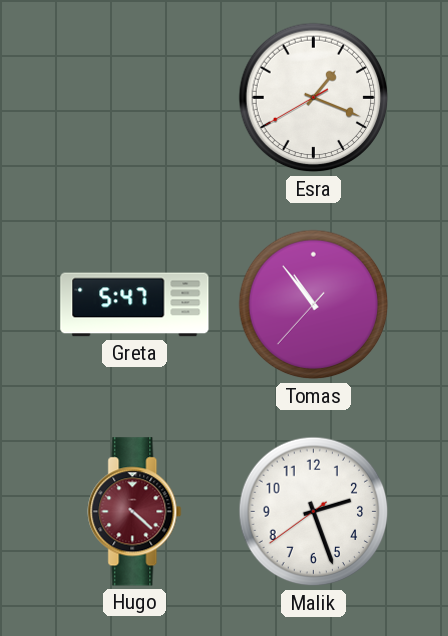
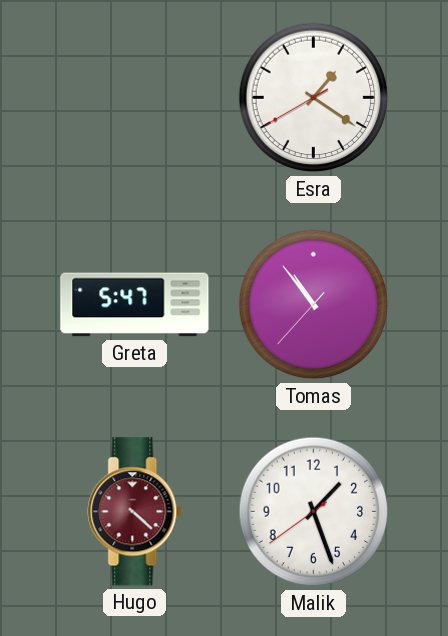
Esra: 1:18 -> 1:20 (314, 98)
Malik: 2:26 -> 1:26 (314, 512)
